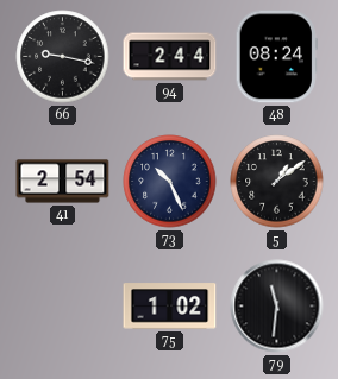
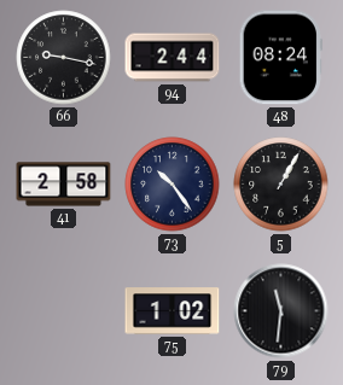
41: 2:54 -> 2:58 (64, 185)
73: 10:26 -> 10:24 (173, 185)
5: 1:09 -> 1:05 (281, 185)
